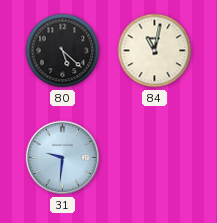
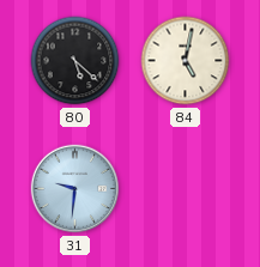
84: 11:02 -> 5:02 (186, 61)
